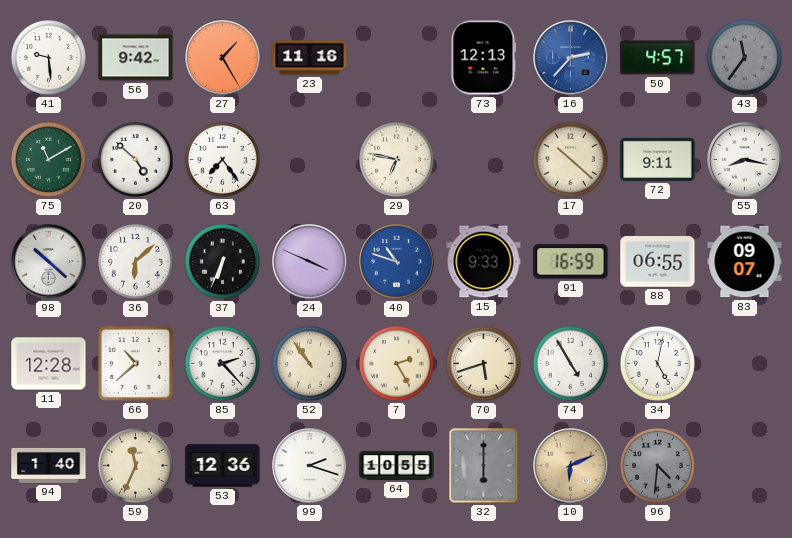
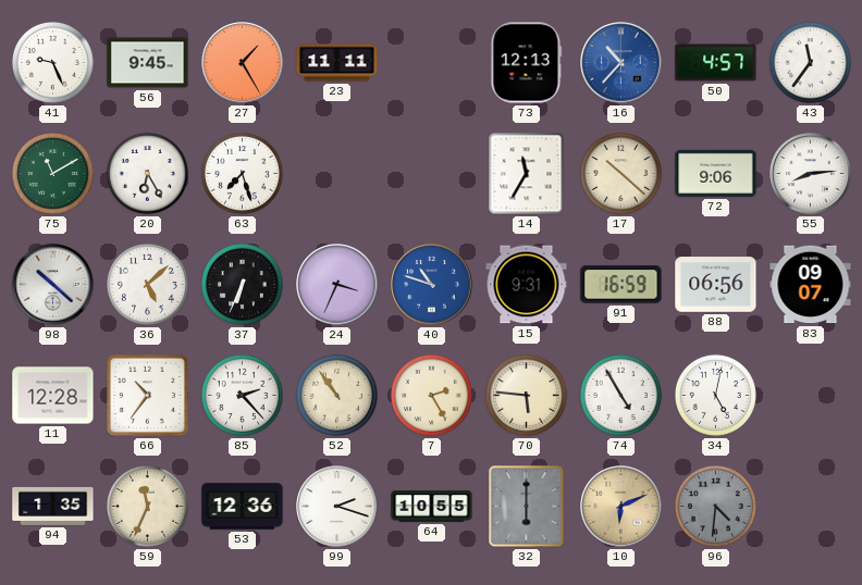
41: 9:29 -> 9:26 (52, 62)
56: 9:42 -> 9:45 (148, 63)
23: 11:16 -> 11:11 (337, 63)
16: 2:37 -> 10:37 (621, 63)
43 dial: grey -> white (810, 62)
20: 4:52 -> 6:25 (147, 173)
63: 7:24 -> 7:27 (242, 173)
29: 6:47 -> none (396, 159)
14: none -> 11:35 (527, 174)
72: 9:11 -> 9:06 (716, 173)
55: 8:17 -> 8:14 (811, 174)
36: 6:08 -> 5:08 (147, 284)
24: 3:49 -> 3:34 (337, 285)
15: 9:33 -> 9:31 (527, 285)
88: 06:55 -> 06:56 (716, 285)
66: 10:38 -> 10:36 (147, 395)
70: 5:42 -> 5:46 (526, 395)
94: 1:40 -> 1:35 (53, 506)
